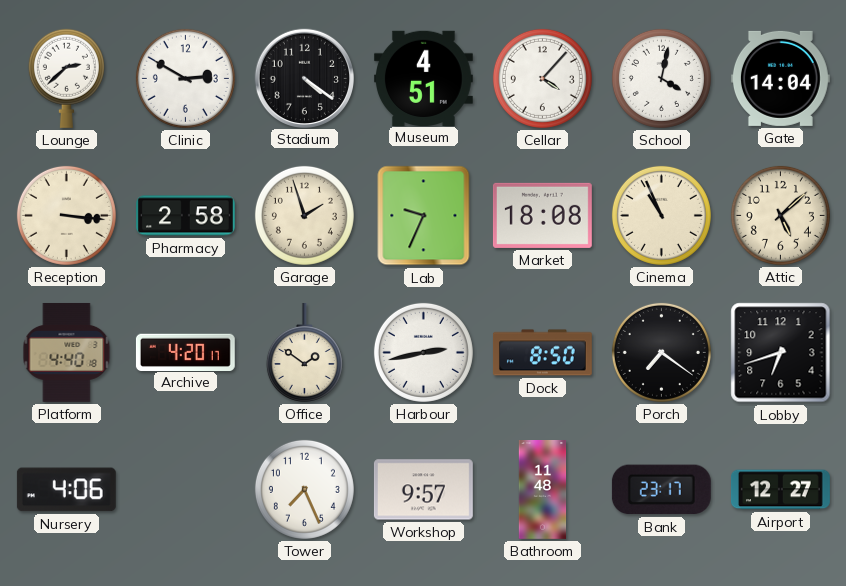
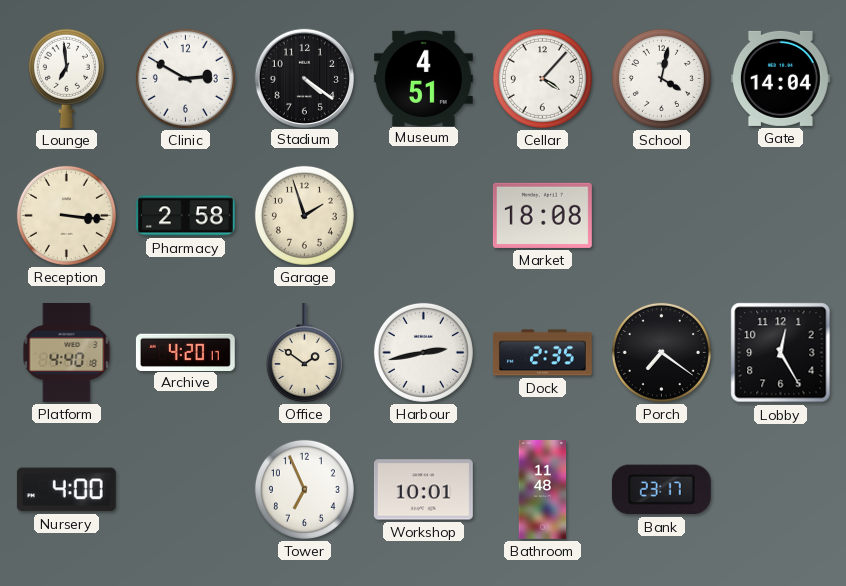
Lounge: 2:38 -> 6:59 (66, 78)
Lab: 9:34 -> none (424, 216)
Cinema: 10:56 -> none (661, 215)
Attic: 5:08 -> none (780, 215)
Dock: 8:50 -> 2:35 (542, 353)
Lobby: 6:42 -> 12:25 (781, 353)
Nursery: 4:06 -> 4:00 (66, 490)
Tower: 7:26 -> 6:56 (304, 489)
Workshop: 9:57 -> 10:01 (423, 490)
Airport: 12:27 -> none (781, 490)
